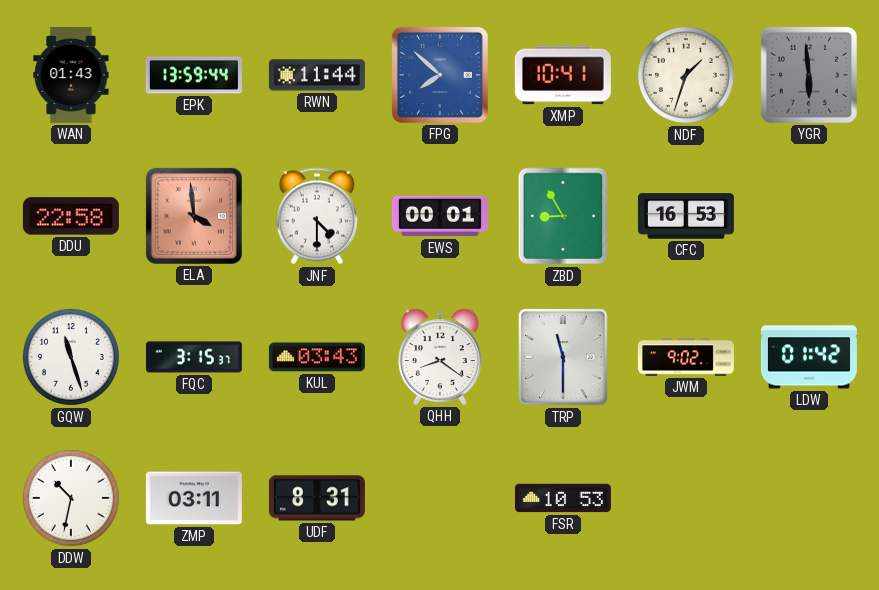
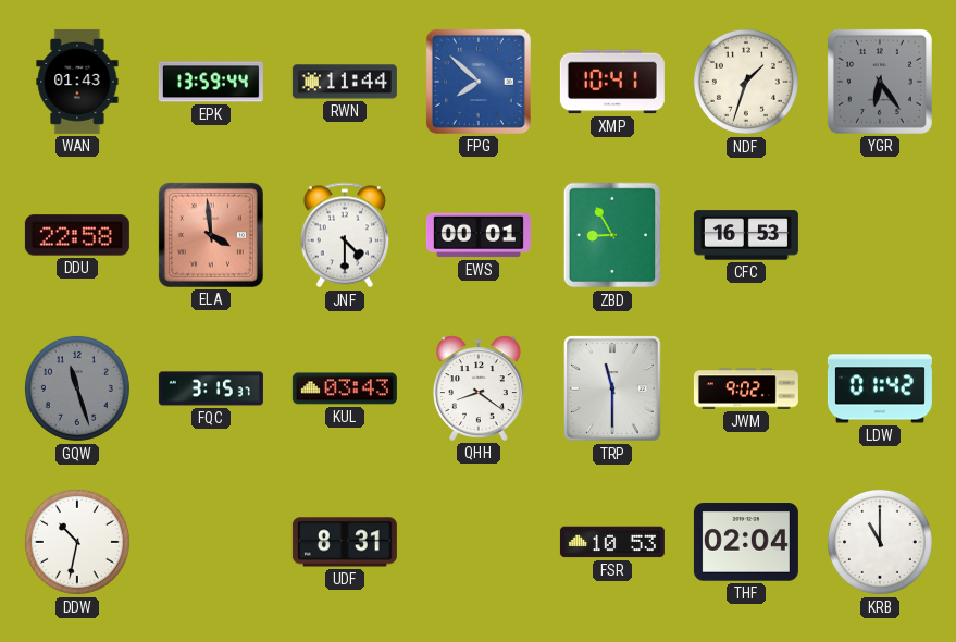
YGR: 5:59 -> 6:24 (880, 82)
GQW dial: white -> grey (77, 388)
ZMP: 03:11 -> none (194, 498)
THF: none -> 02:04 (746, 542)
KRB: none -> 11:00 (880, 542)
